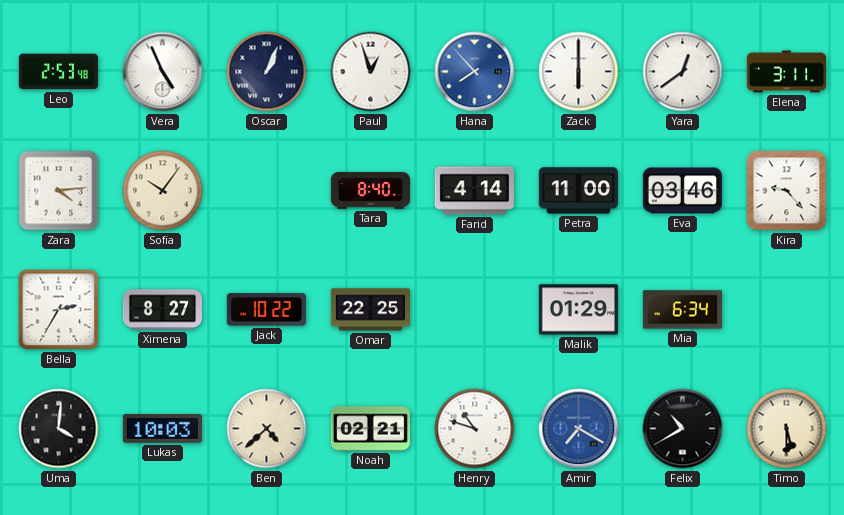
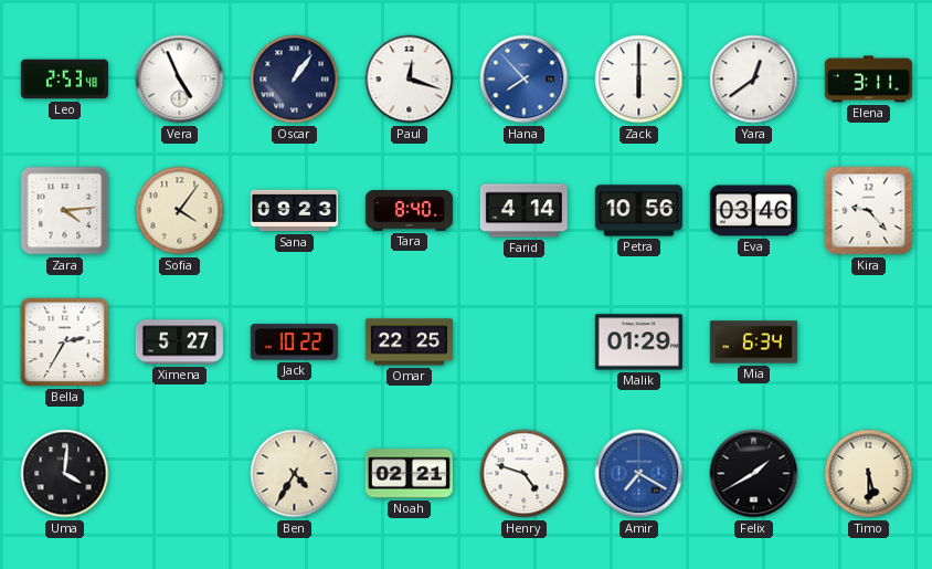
Oscar: 1:04 -> 1:06 (295, 80)
Paul: 12:57 -> 12:18 (410, 80)
Sofia: 10:06 -> 4:06 (180, 211)
Sana: none -> 09:23 (294, 211)
Petra: 11:00 -> 10:56 (638, 211)
Ximena: 8:27 -> 5:27 (179, 343)
Lukas: 10:03 -> none (162, 429)
Ben: 4:38 -> 4:35 (295, 474)
Henry: 10:48 -> 4:48 (525, 474)
Felix: 10:40 -> 1:40 (754, 474)
